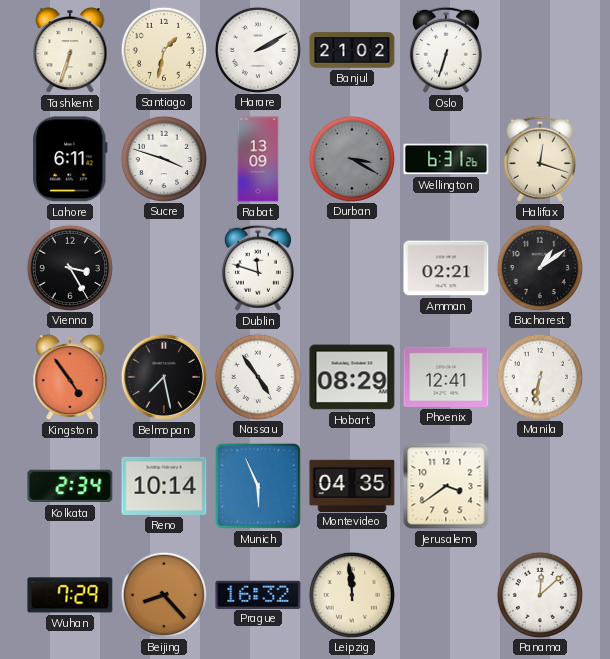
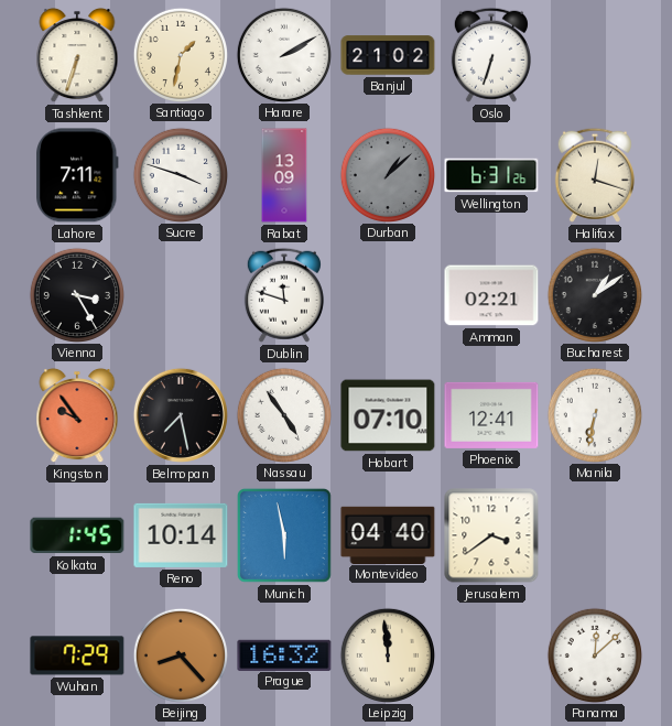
Lahore: 6:11 -> 7:11 (77, 175)
Durban: 3:20 -> 1:08 (387, 174)
Kingston: 4:54 -> 9:54 (77, 415)
Hobart: 08:29 -> 07:10 (388, 415)
Kolkata: 2:34 -> 1:45 (77, 535)
Munich: 5:56 -> 5:58 (284, 535)
Montevideo: 04:35 -> 04:40 (388, 534)
